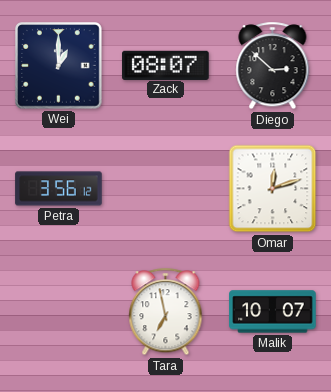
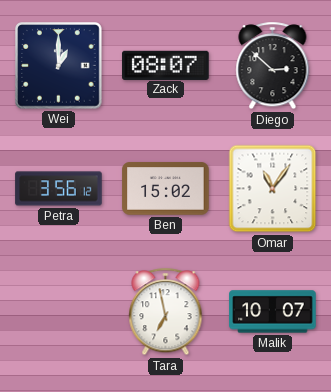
Ben: none -> 15:02 (166, 189)
Omar: 12:12 -> 11:06 (273, 189)
